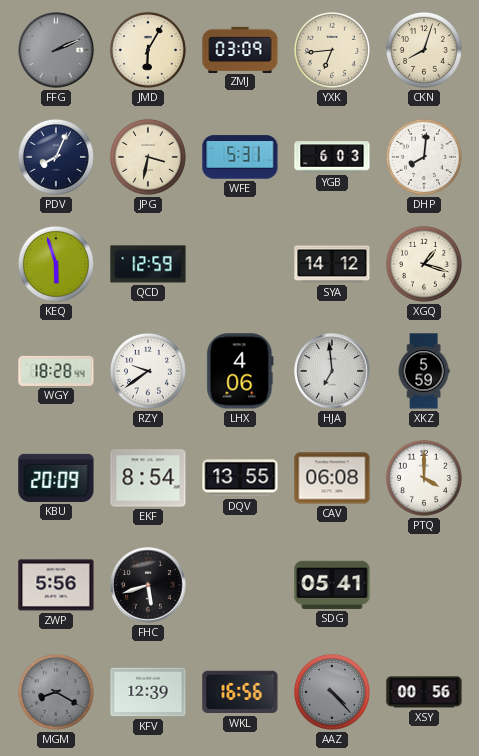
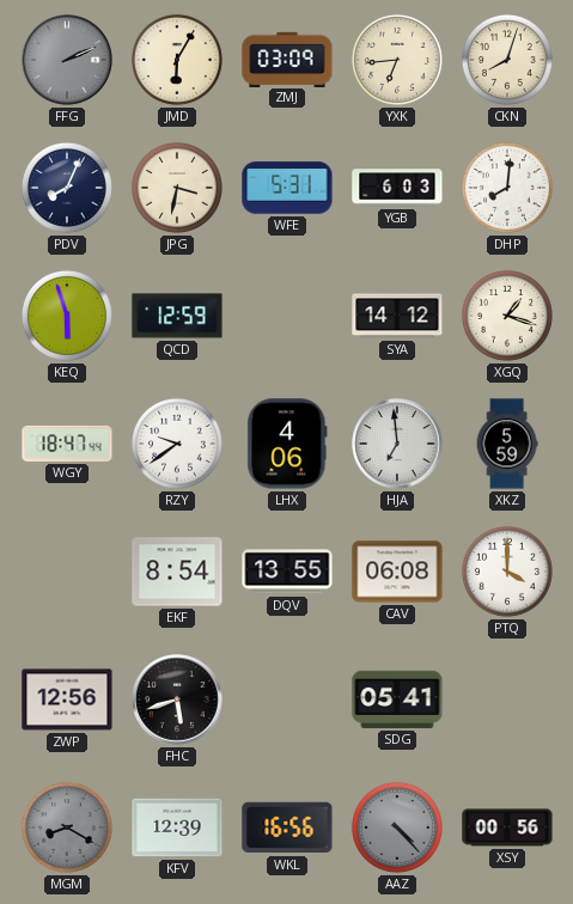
WGY: 18:28 -> 18:47 (67, 444)
KBU: 20:09 -> none (56, 478)
ZWP: 5:56 -> 12:56 (67, 700)
